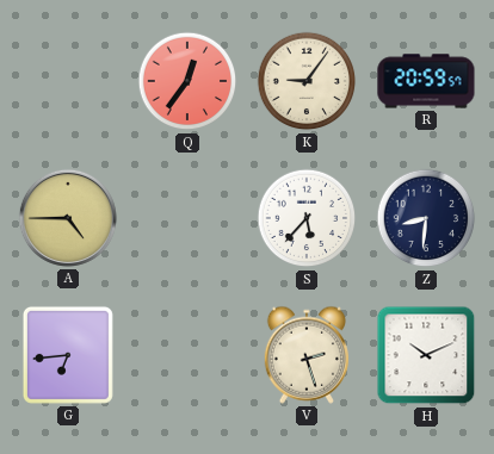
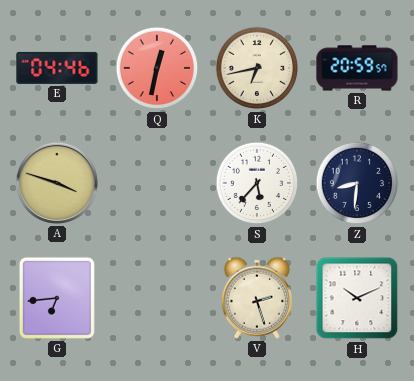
E: none -> 04:46 (57, 68)
Q: 12:36 -> 12:32 (157, 68)
K: 9:06 -> 6:43 (257, 68)
A: 4:45 -> 3:48 (57, 183)
